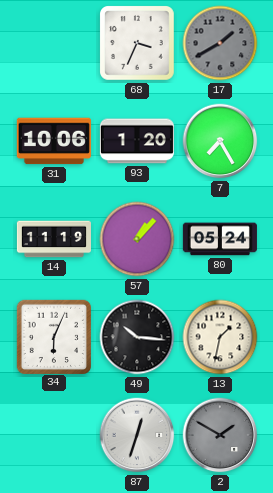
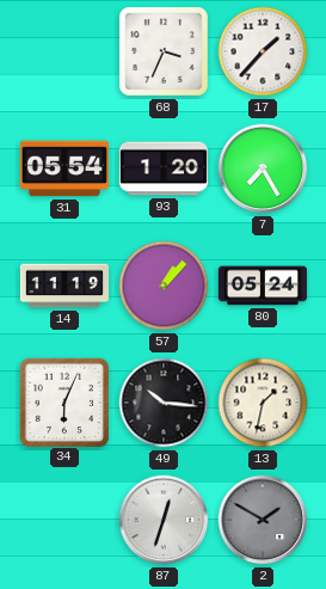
17: 1:40 -> 1:37 (263, 51)
17 dial: grey -> white (263, 51)
31: 10:06 -> 05:54 (64, 168)
